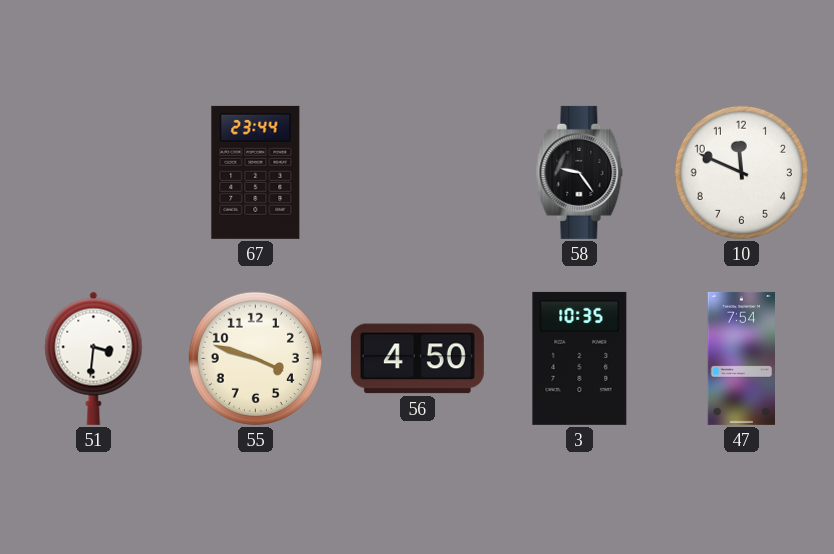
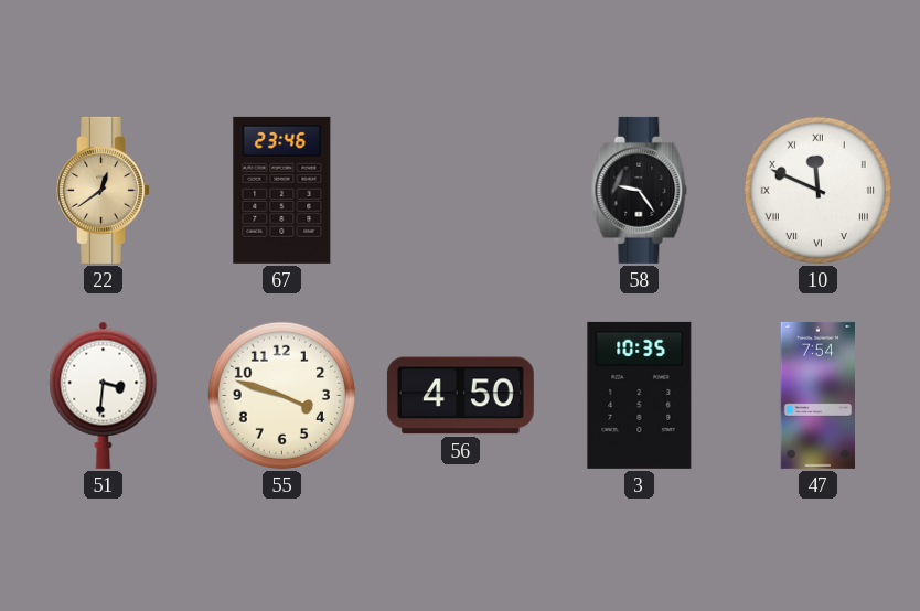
22: none -> 12:39 (104, 190)
67: 23:44 -> 23:46 (282, 190)
10 numerals: Arabic -> Roman (817, 190)
